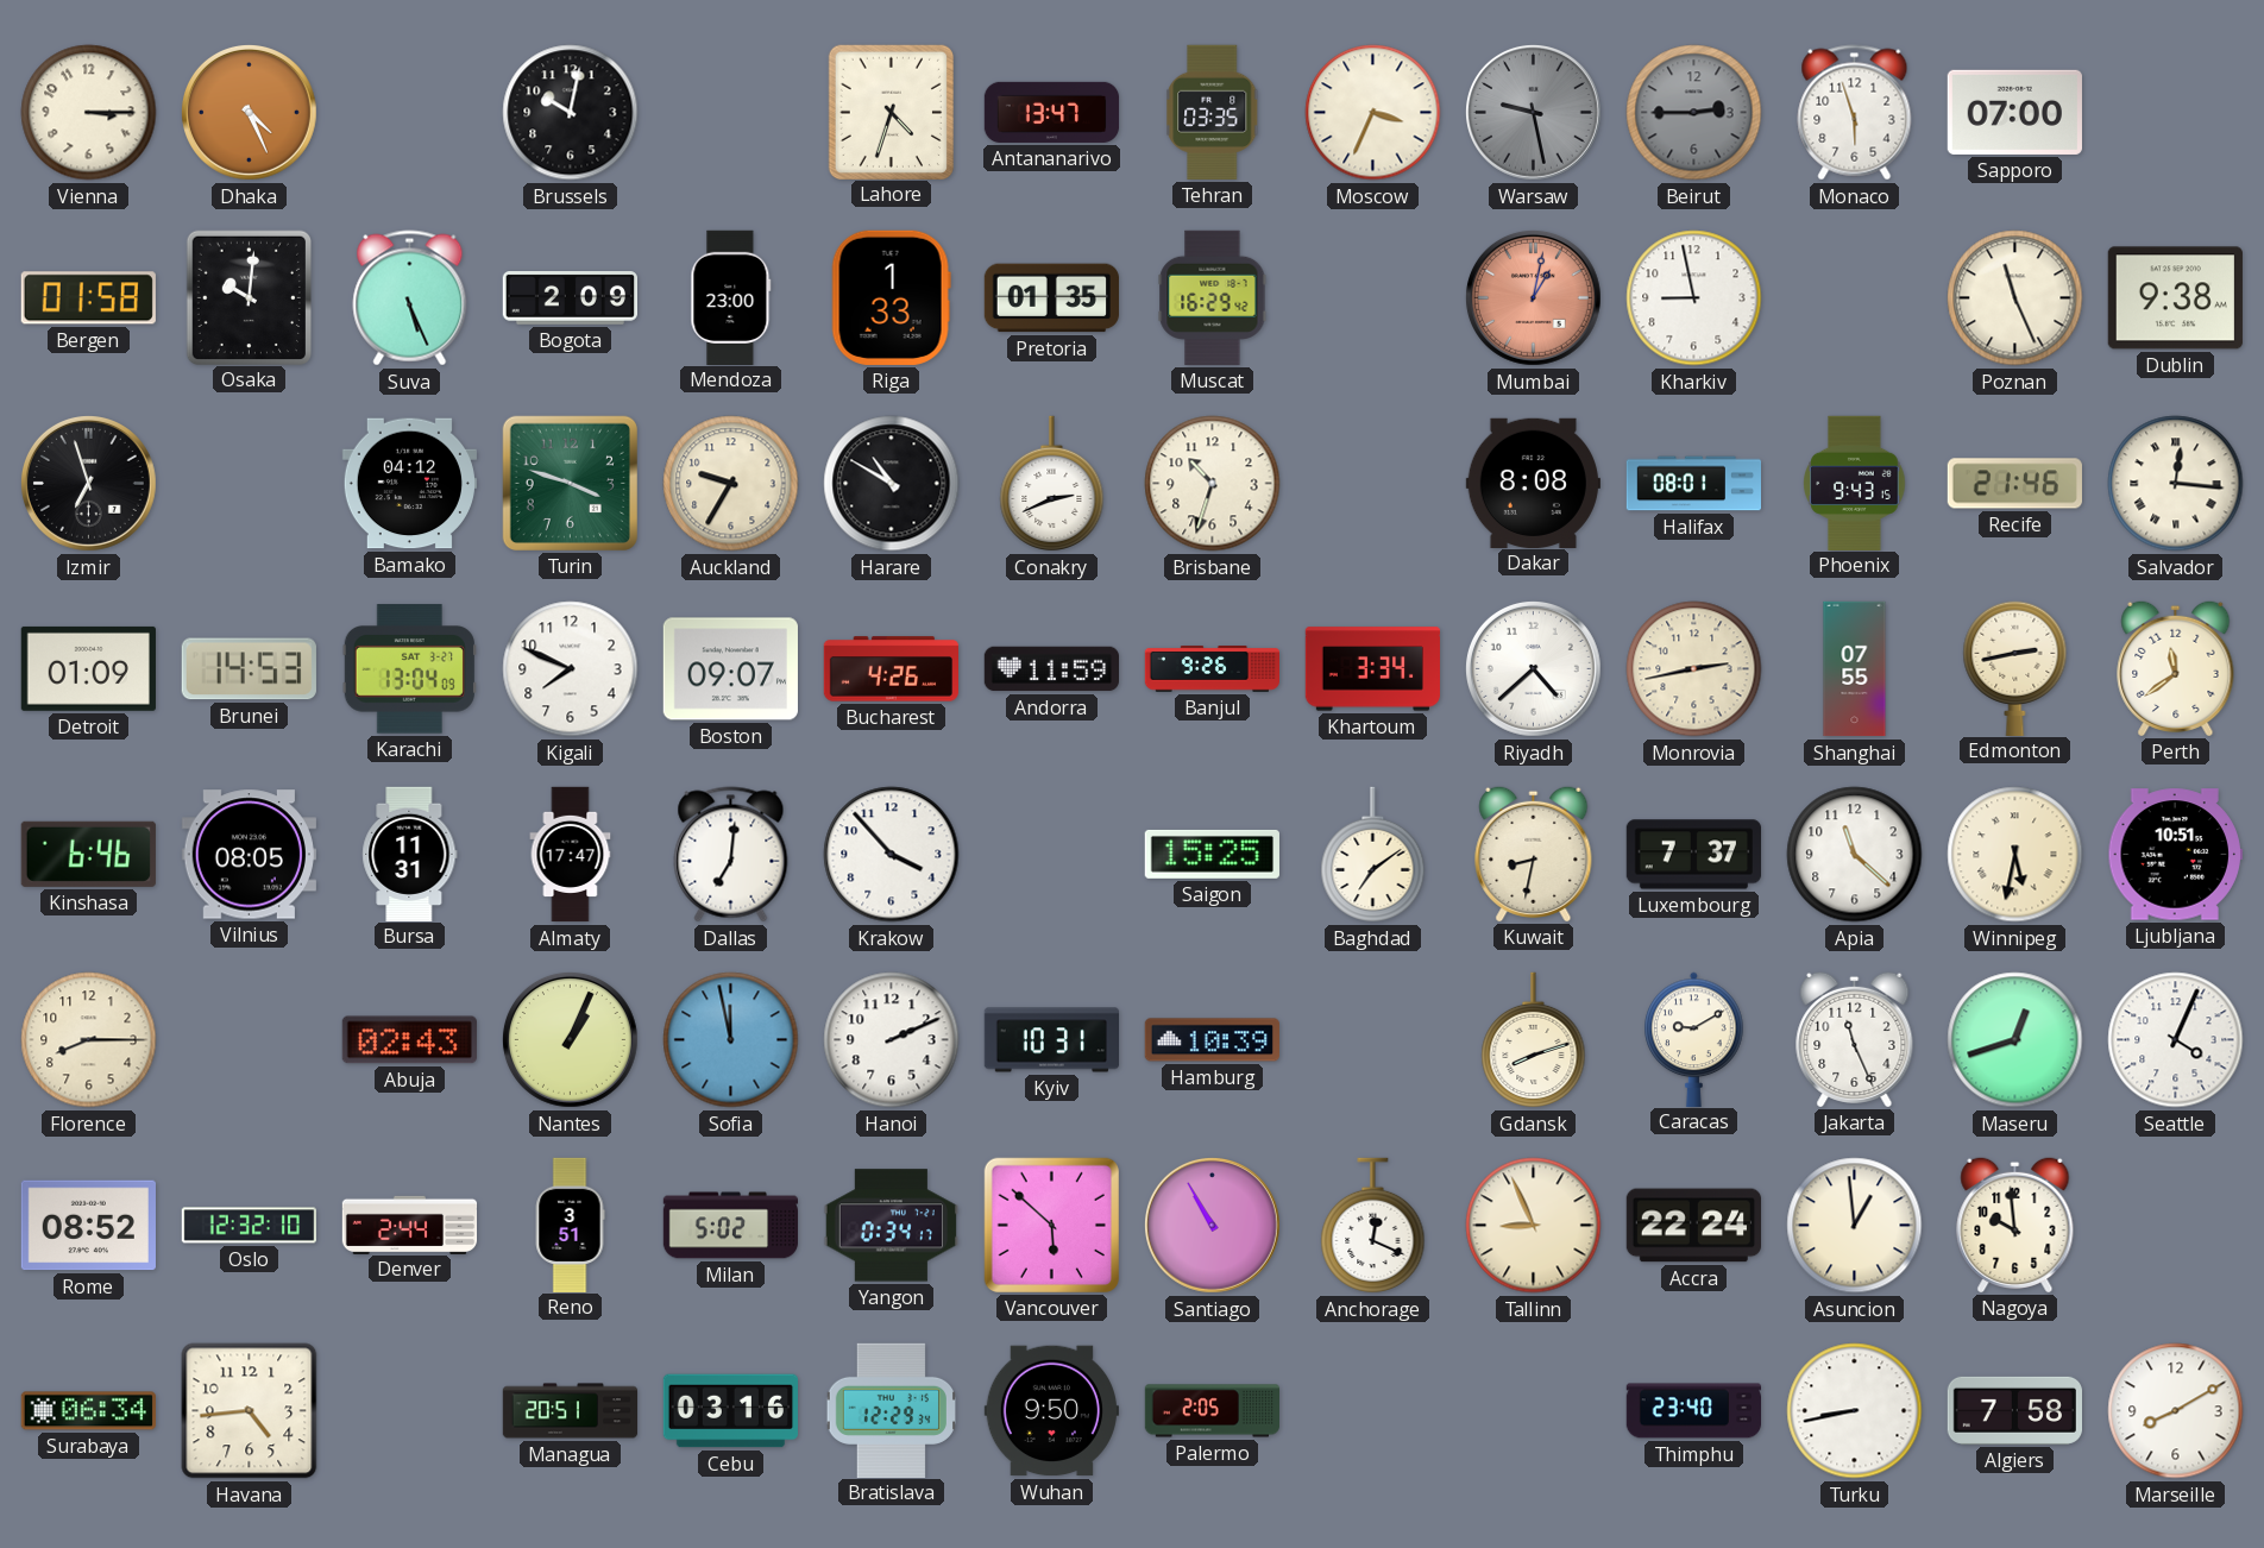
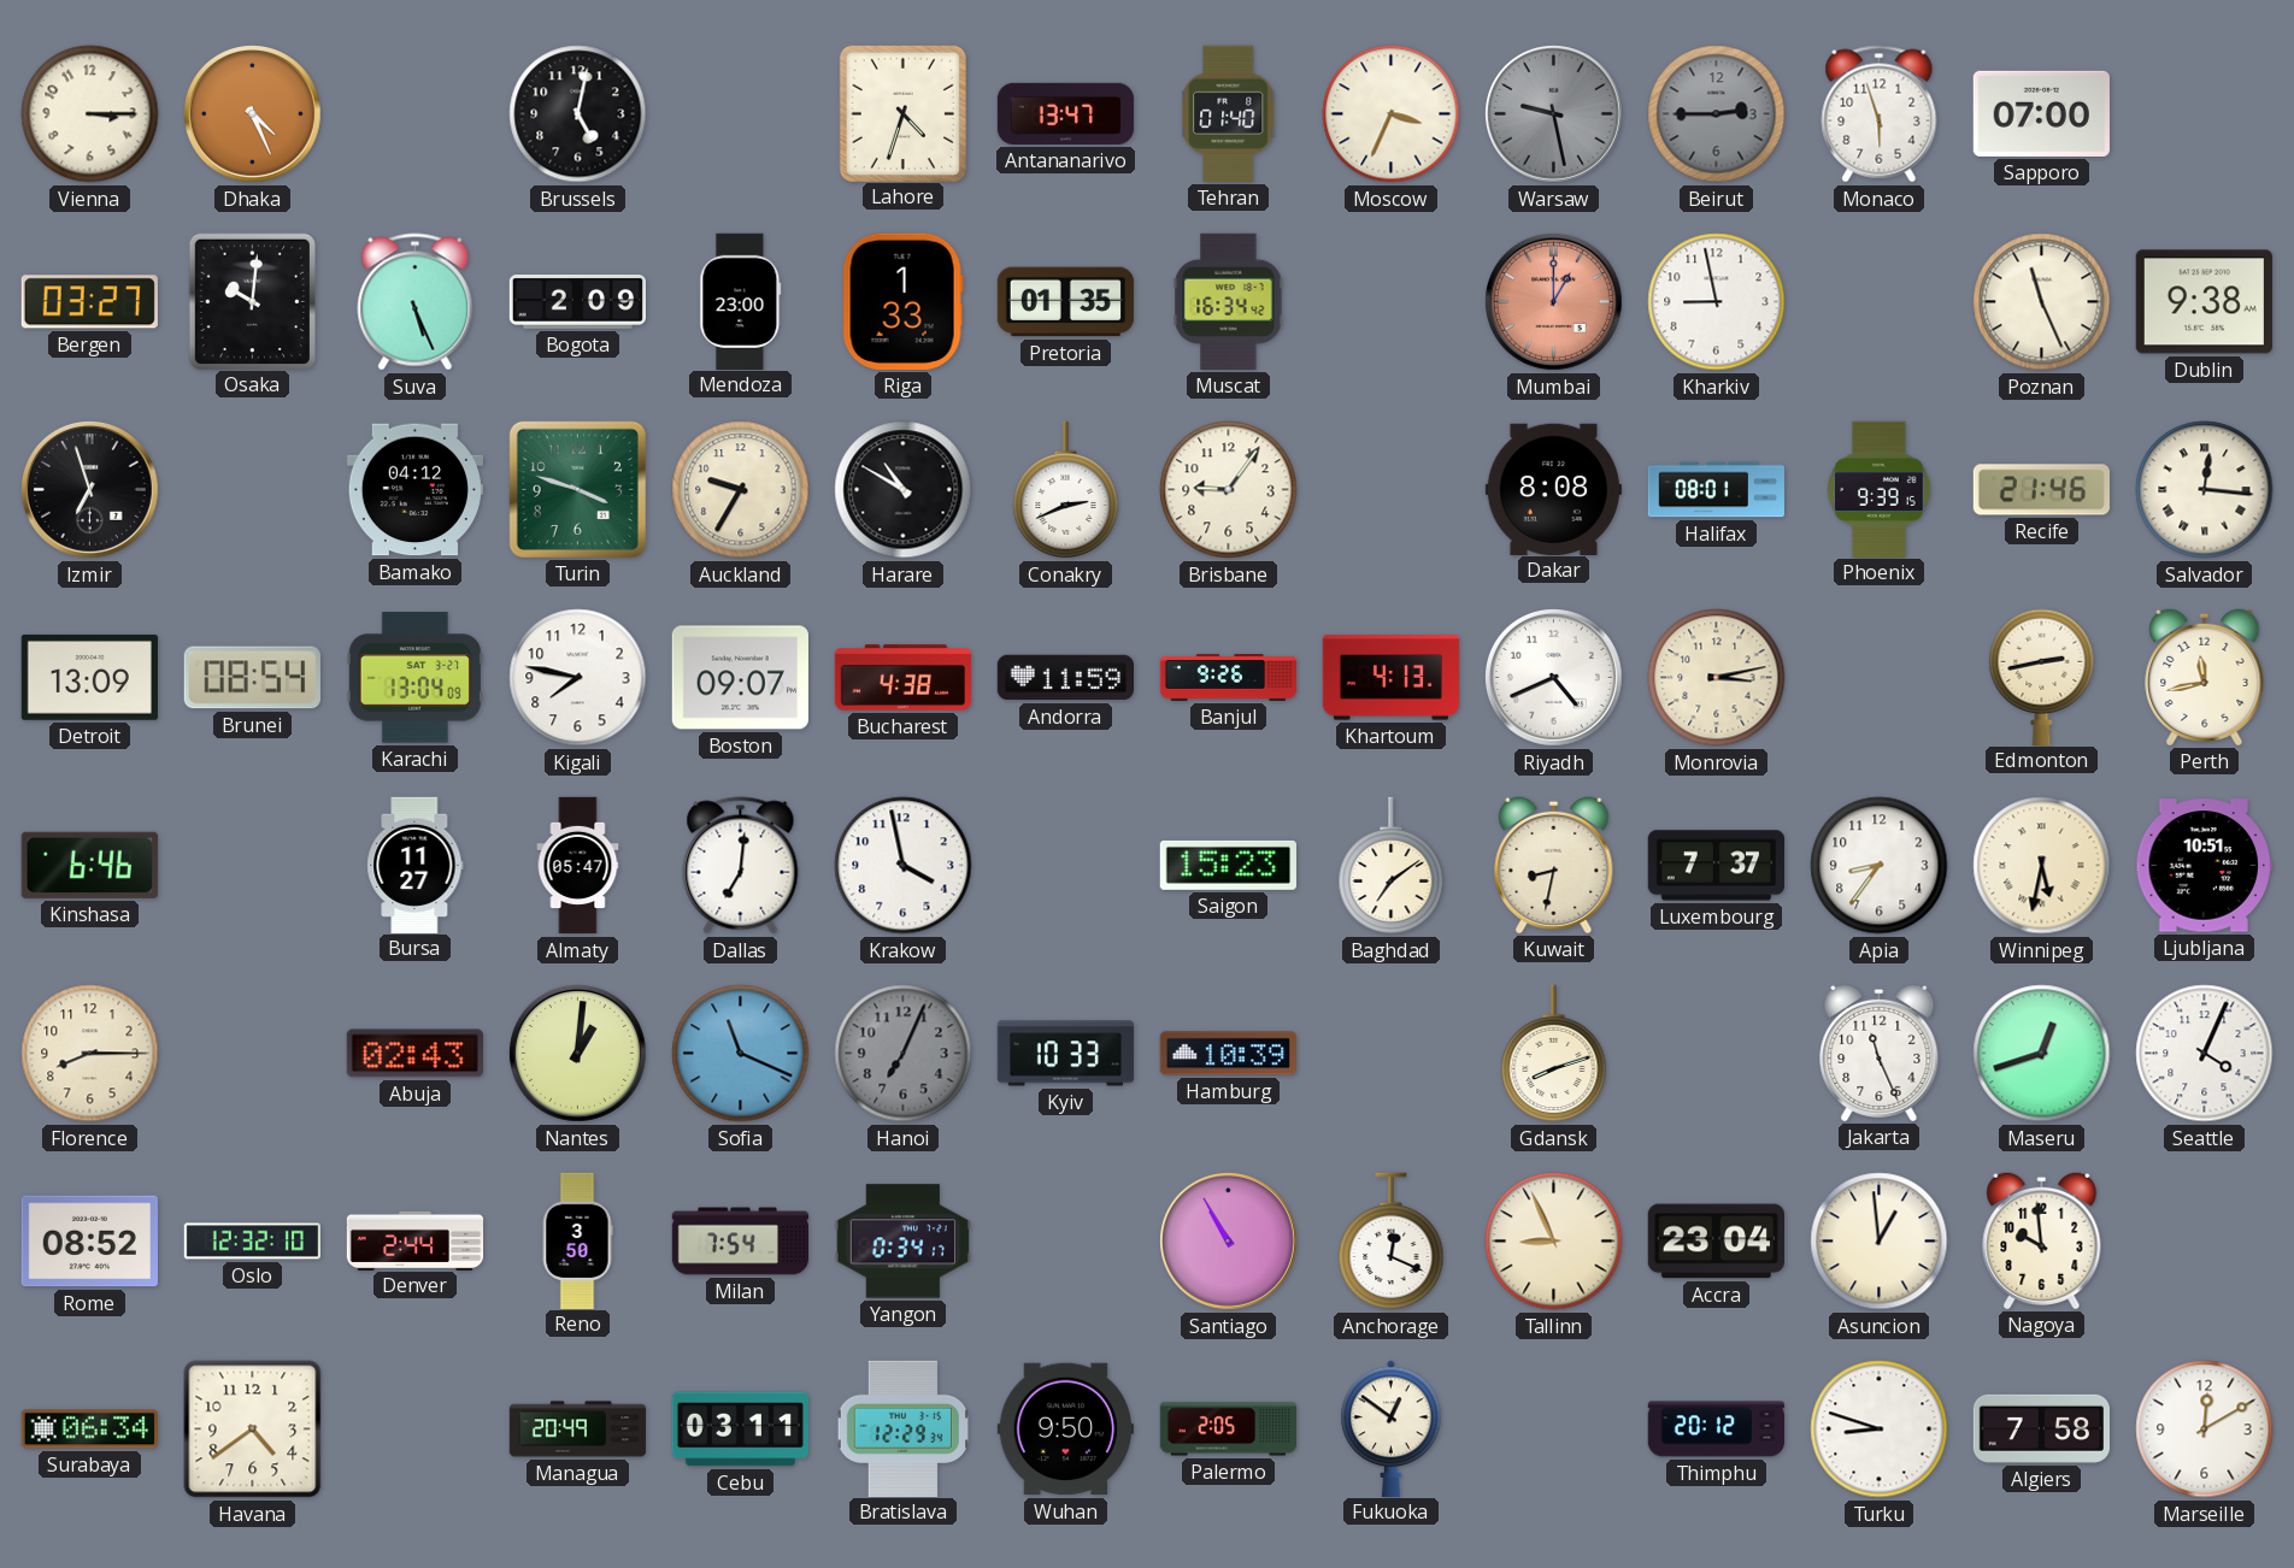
Brussels: 10:02 -> 5:02 (578, 114)
Tehran: 03:35 -> 01:40 (1229, 113)
Bergen: 01:58 -> 03:27 (89, 302)
Muscat: 16:29 -> 16:34 (1229, 301)
Mumbai: 1:02 -> 1:00 (1553, 301)
Brisbane: 10:33 -> 9:06 (1229, 490)
Phoenix: 9:43 -> 9:39 (1880, 489)
Detroit: 01:09 -> 13:09 (89, 677)
Brunei: 14:53 -> 08:54 (252, 678)
Kigali: 7:49 -> 7:47 (578, 678)
Bucharest: 4:26 -> 4:38 (902, 678)
Khartoum: 3:34 -> 4:13 (1390, 678)
Riyadh: 4:38 -> 4:41 (1553, 677)
Monrovia: 2:43 -> 3:13 (1717, 678)
Shanghai: 07:55 -> none (1855, 669)
Perth: 11:39 -> 11:43 (2205, 677)
Vilnius: 08:05 -> none (249, 855)
Bursa: 11:31 -> 11:27 (416, 865)
Almaty: 17:47 -> 05:47 (578, 866)
Krakow: 3:53 -> 3:58 (904, 866)
Saigon: 15:25 -> 15:23 (1228, 865)
Apia: 11:22 -> 8:36 (1880, 866)
Nantes: 1:04 -> 1:01 (577, 1053)
Sofia: 11:58 -> 11:19 (741, 1054)
Hanoi: 2:11 -> 7:04 (904, 1054)
Hanoi dial: white -> grey (904, 1054)
Kyiv: 10:31 -> 10:33 (1065, 1054)
Caracas: 9:10 -> none (1694, 1039)
Reno: 3:51 -> 3:50 (577, 1240)
Milan: 5:02 -> 7:54 (740, 1242)
Vancouver: 5:52 -> none (1051, 1225)
Accra: 22:24 -> 23:04 (1716, 1242)
Havana: 4:44 -> 4:39 (253, 1430)
Managua: 20:51 -> 20:49 (578, 1430)
Cebu: 03:16 -> 03:11 (740, 1430)
Fukuoka: none -> 12:51 (1392, 1428)
Thimphu: 23:40 -> 20:12 (1716, 1430)
Turku: 8:43 -> 8:48 (1880, 1430)
Marseille: 8:10 -> 12:10 (2205, 1430)
